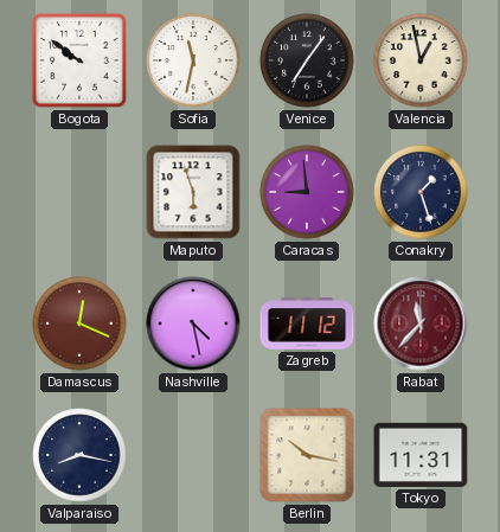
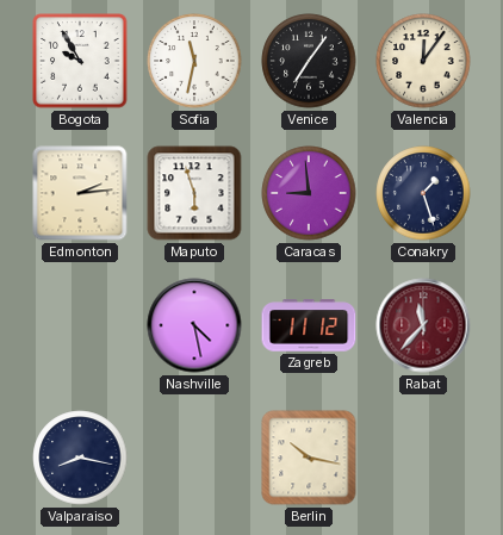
Bogota: 9:51 -> 9:55 (80, 61)
Valencia: 12:58 -> 12:06 (423, 61)
Edmonton: none -> 2:14 (80, 193)
Damascus: 12:19 -> none (79, 323)
Tokyo: 11:31 -> none (421, 455)
